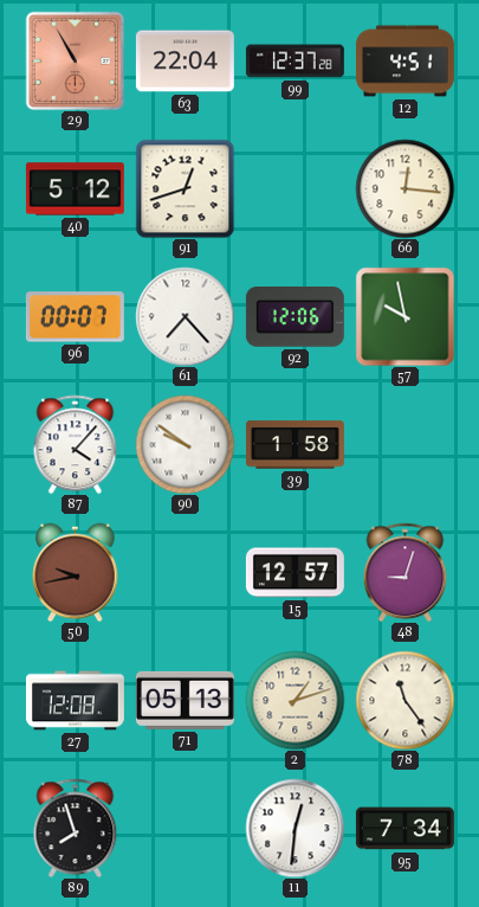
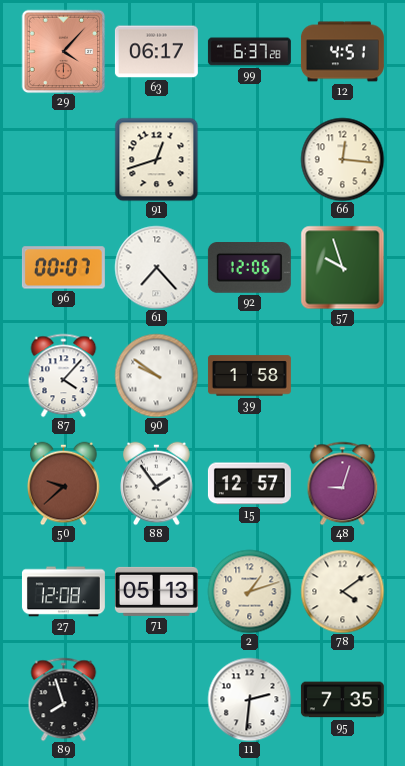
29: 10:55 -> 4:07 (63, 51)
63: 22:04 -> 06:17 (156, 52)
99: 12:37 -> 6:37 (249, 52)
40: 5:12 -> none (75, 189)
57: 9:58 -> 9:57 (342, 267)
50: 9:43 -> 9:38 (64, 483)
88: none -> 1:54 (157, 483)
78: 11:24 -> 4:09 (342, 591)
11: 12:31 -> 2:31 (249, 699)
95: 7:34 -> 7:35 (342, 700)
